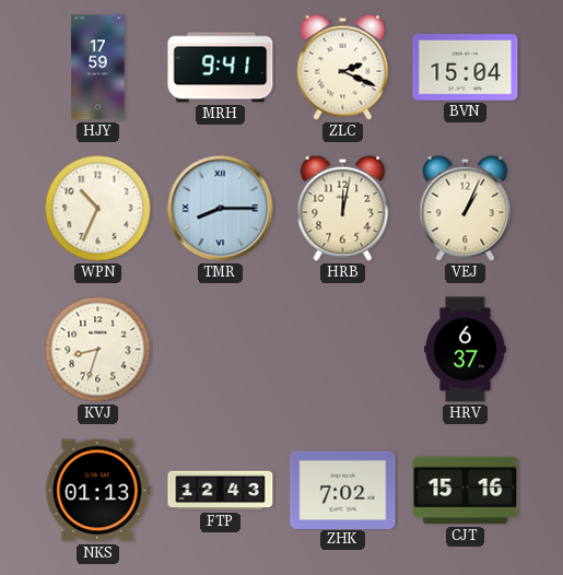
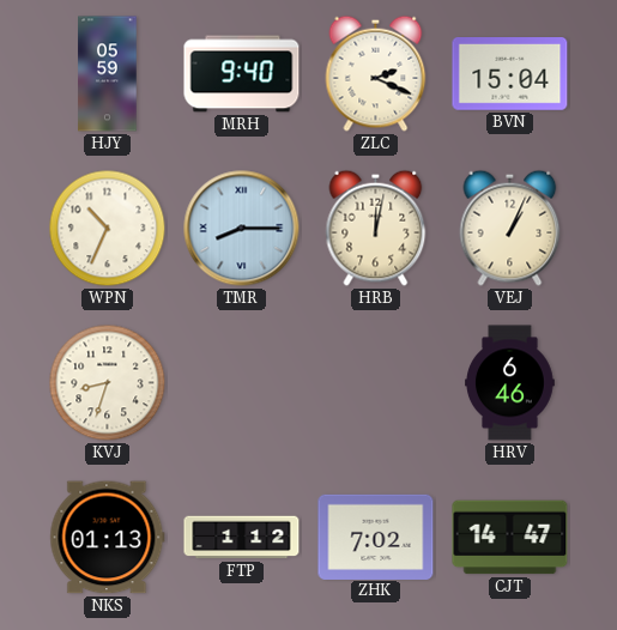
HJY: 17:59 -> 05:59 (108, 74)
MRH: 9:41 -> 9:40 (242, 74)
HRV: 6:37 -> 6:46 (510, 383)
FTP: 12:43 -> 1:12 (242, 538)
CJT: 15:16 -> 14:47 (510, 538)
